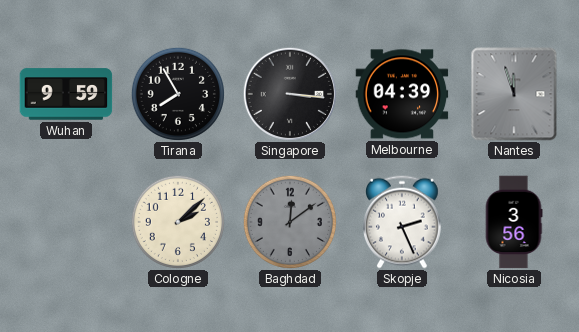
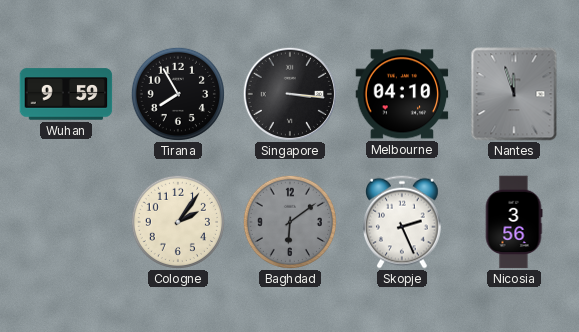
Melbourne: 04:39 -> 04:10 (402, 94)
Cologne: 2:08 -> 2:06 (178, 222)
Baghdad: 12:09 -> 6:09 (290, 222)
